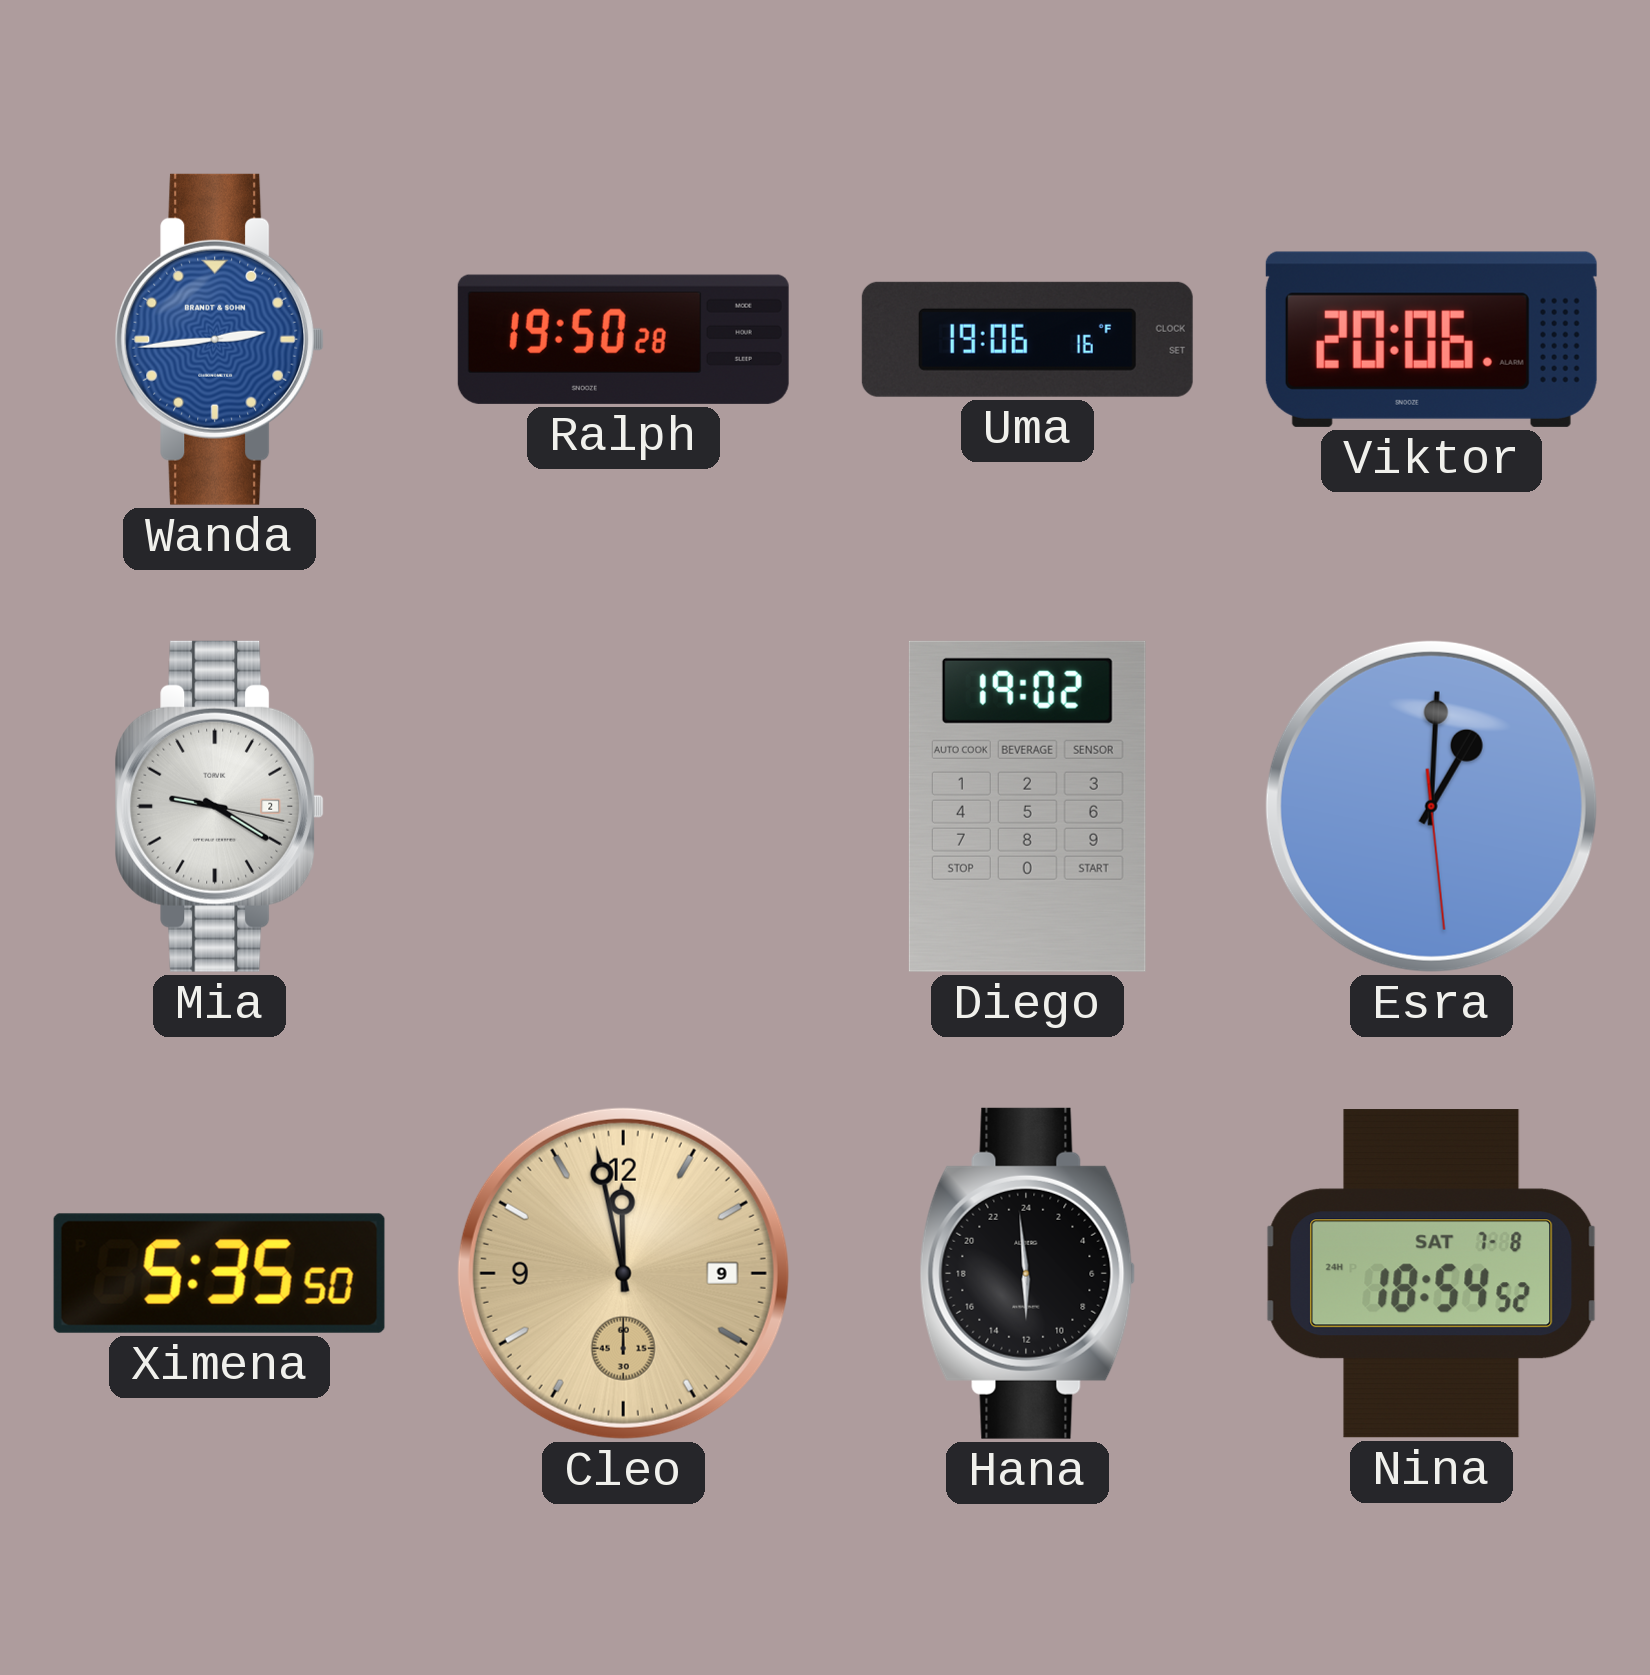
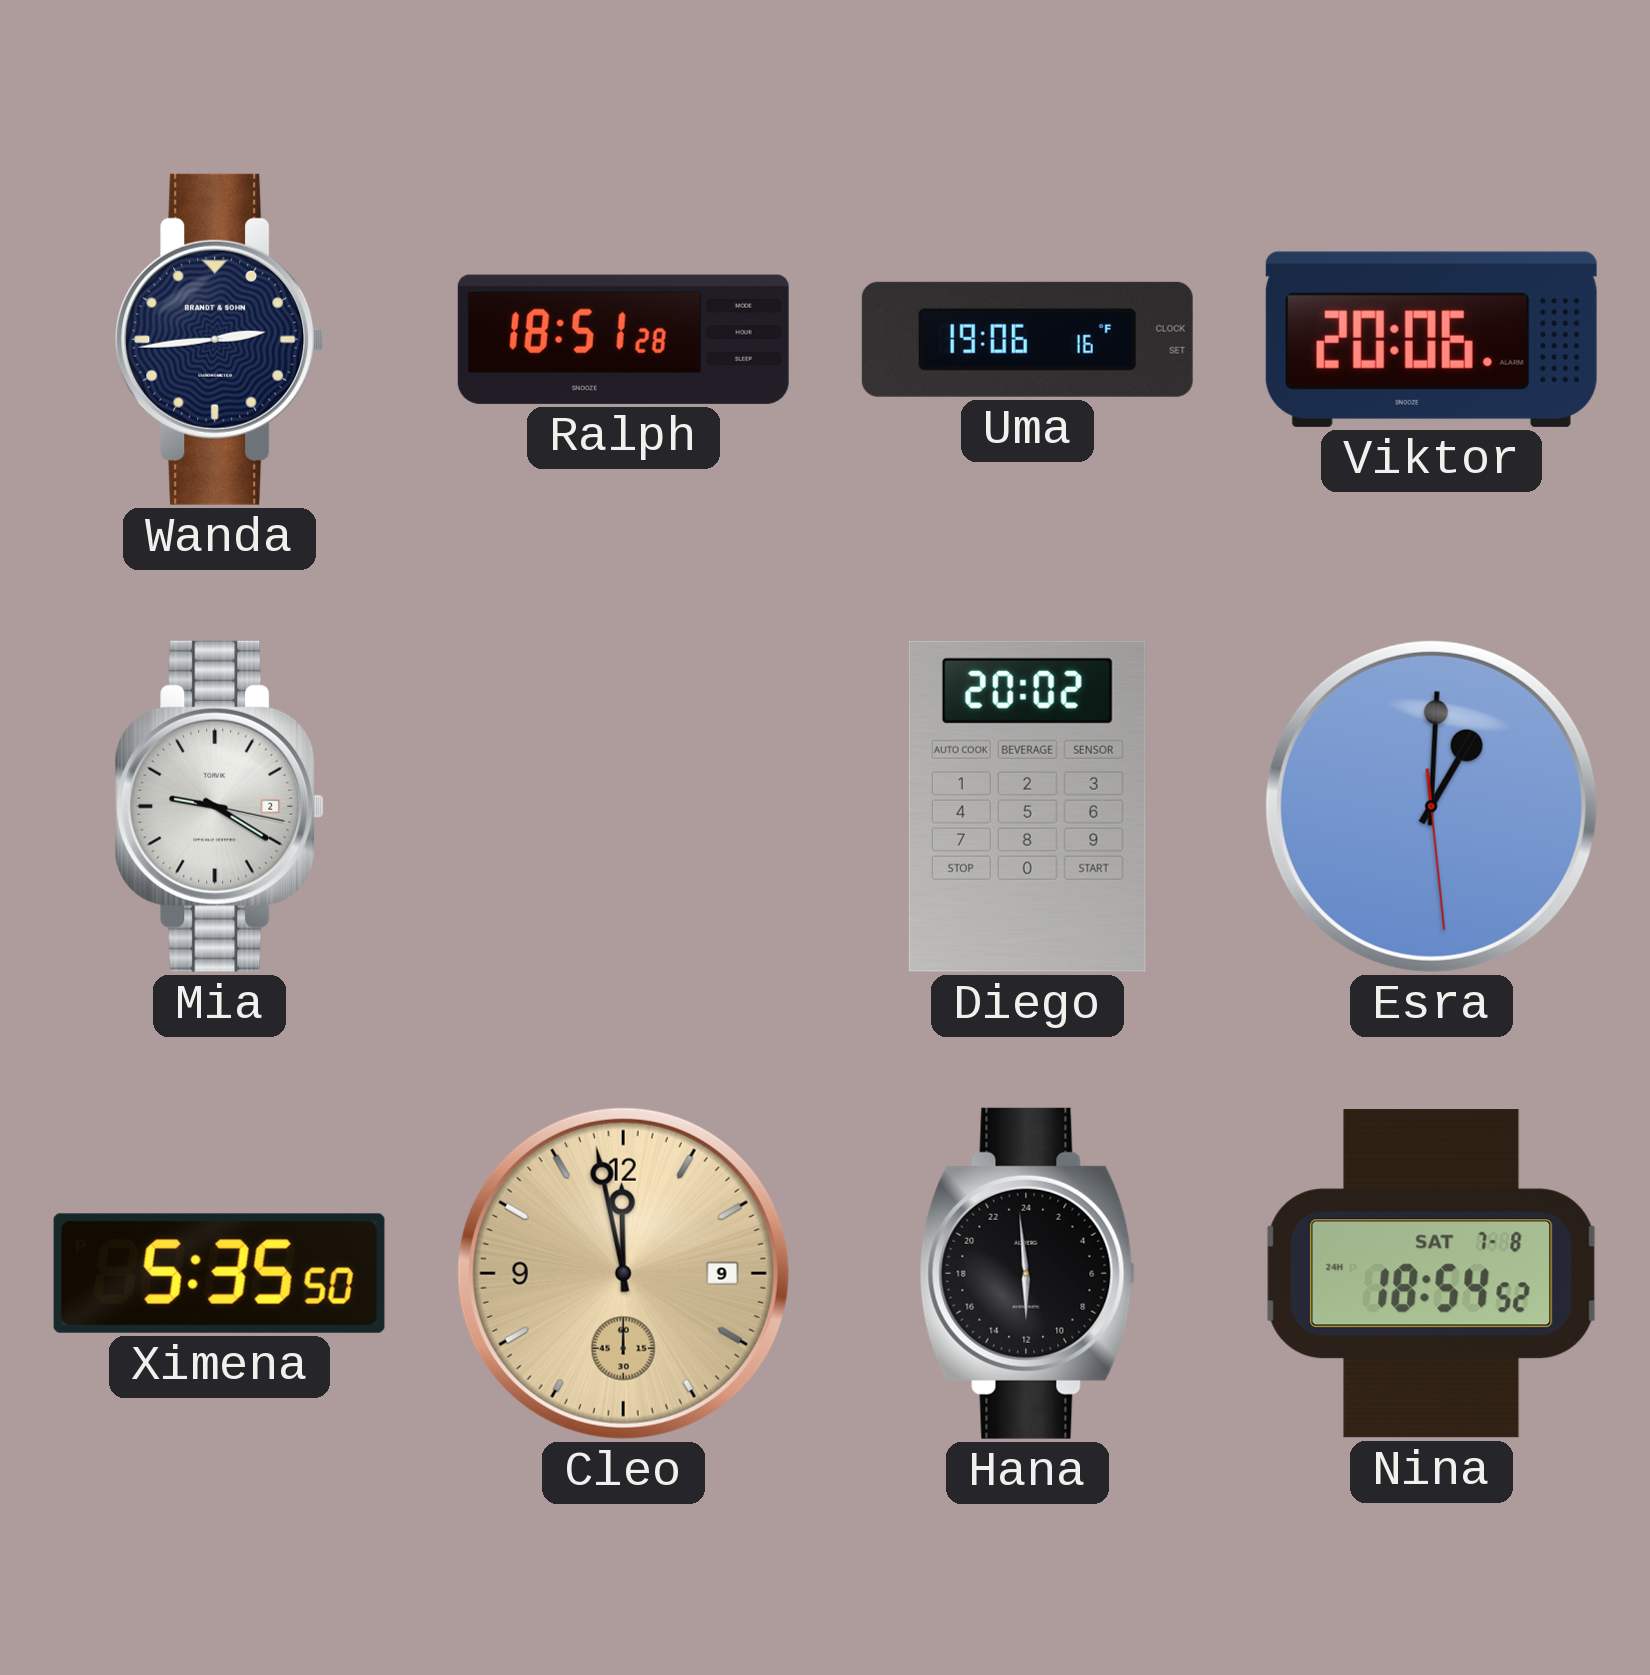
Wanda dial: blue -> navy (220, 339)
Ralph: 19:50 -> 18:51 (623, 339)
Diego: 19:02 -> 20:02 (1027, 806)
